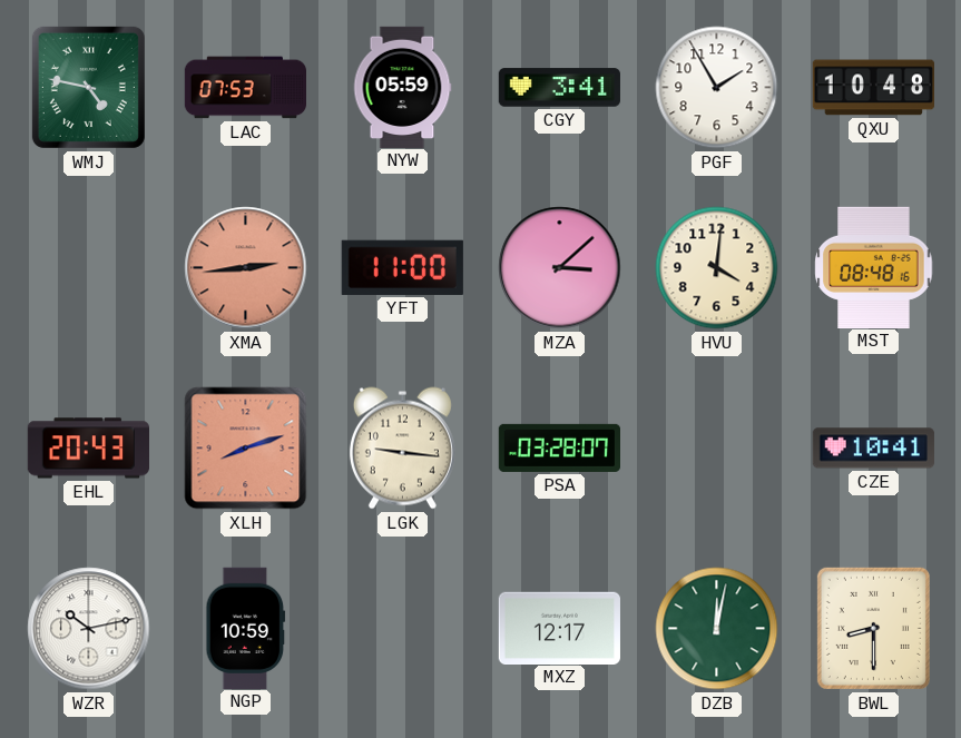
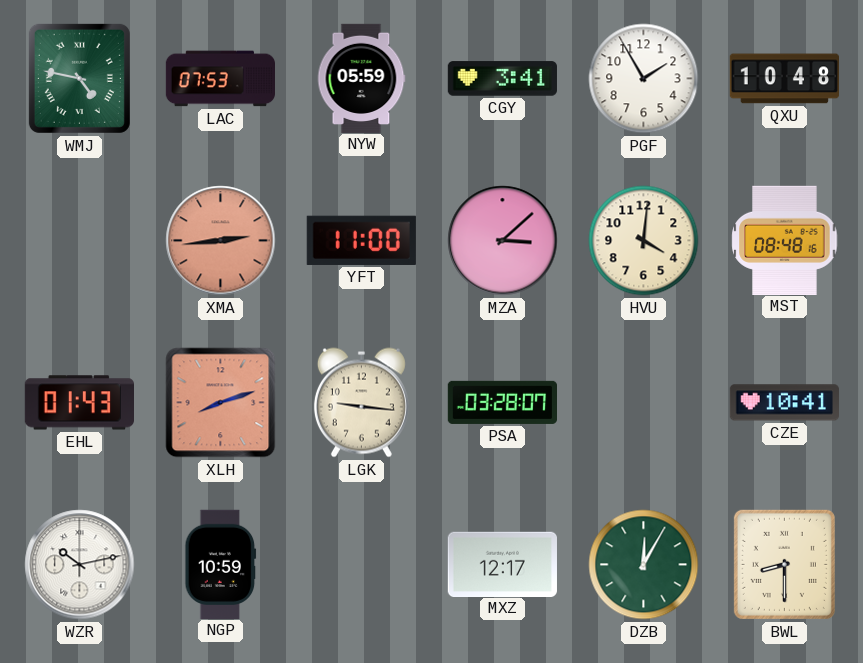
EHL: 20:43 -> 01:43 (79, 403)
DZB: 12:02 -> 12:05 (644, 565)
